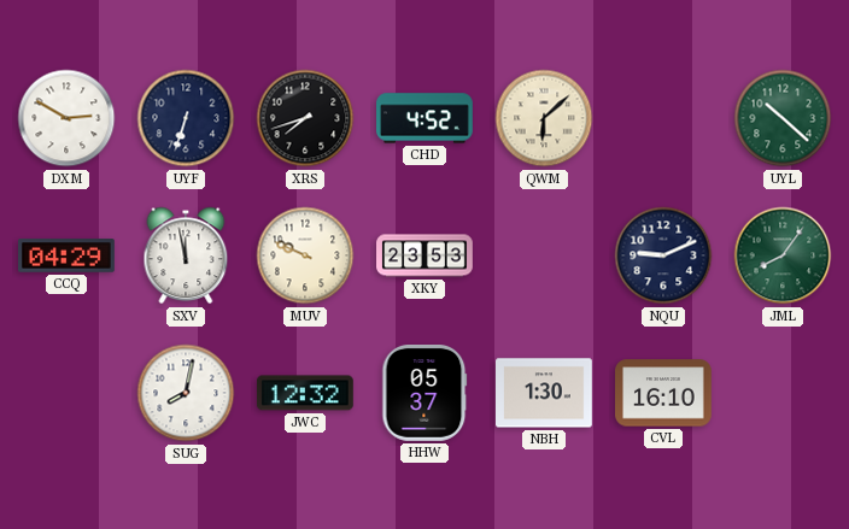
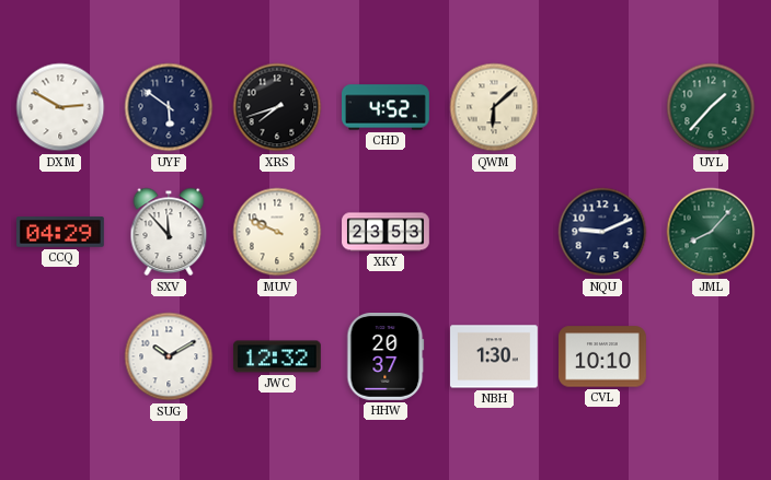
UYF: 6:33 -> 5:51 (169, 107)
UYL: 10:22 -> 1:37 (711, 107)
SXV: 11:58 -> 11:53 (169, 232)
JML: 8:06 -> 8:07 (711, 232)
SUG: 8:02 -> 10:10 (169, 356)
HHW: 05:37 -> 20:37 (385, 358)
CVL: 16:10 -> 10:10 (603, 356)
